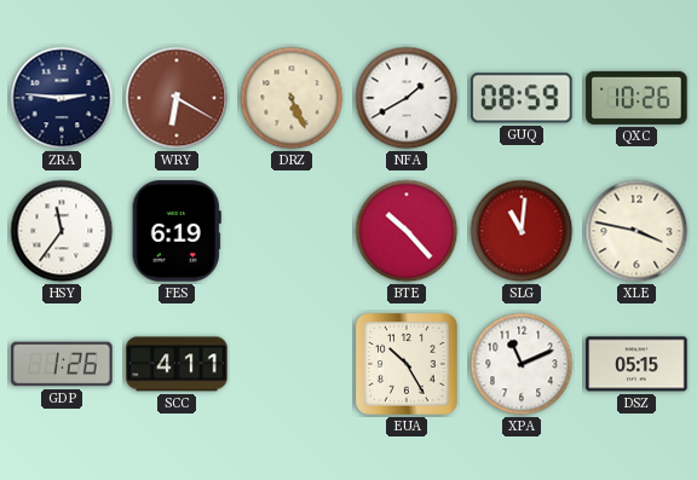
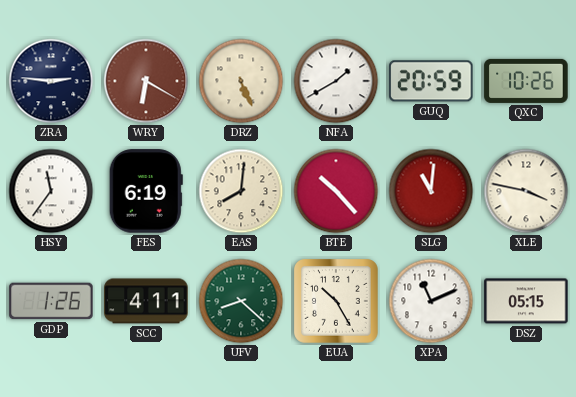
GUQ: 08:59 -> 20:59 (431, 81)
EAS: none -> 8:01 (241, 191)
UFV: none -> 8:22 (241, 301)
